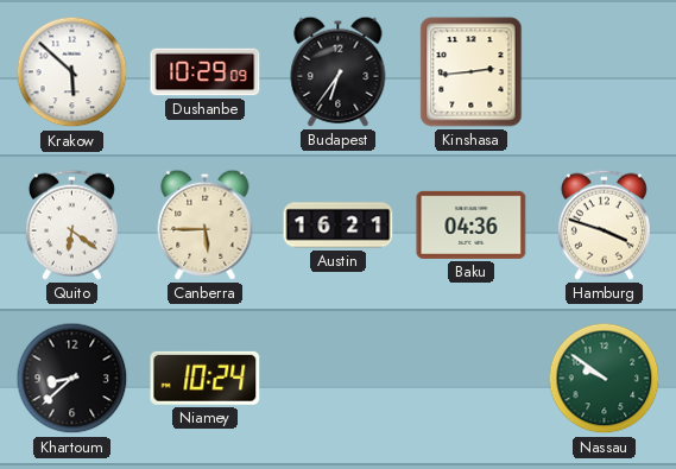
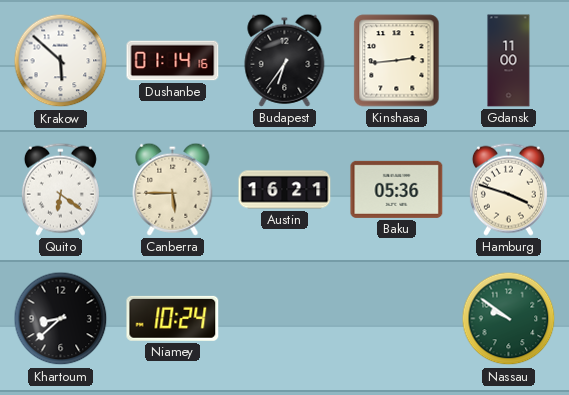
Dushanbe: 10:29 -> 01:14 (173, 61)
Gdansk: none -> 11:00 (509, 61)
Baku: 04:36 -> 05:36 (397, 189)
